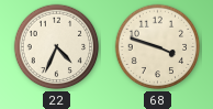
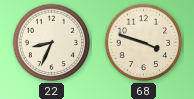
22: 4:34 -> 8:34 (52, 43)
